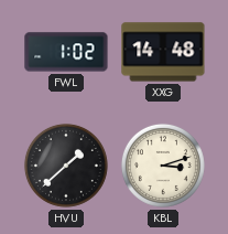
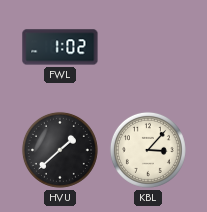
XXG: 14:48 -> none (163, 52)
KBL: 3:12 -> 3:07 (148, 150)
